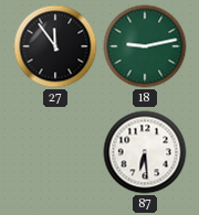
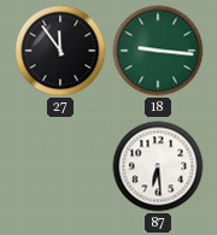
18: 9:13 -> 9:16 (158, 51)
